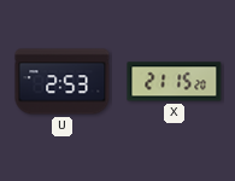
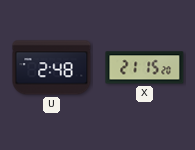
U: 2:53 -> 2:48 (52, 68)
